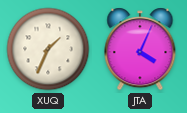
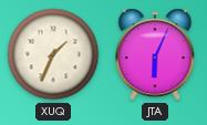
JTA: 4:04 -> 6:04 (155, 54)
